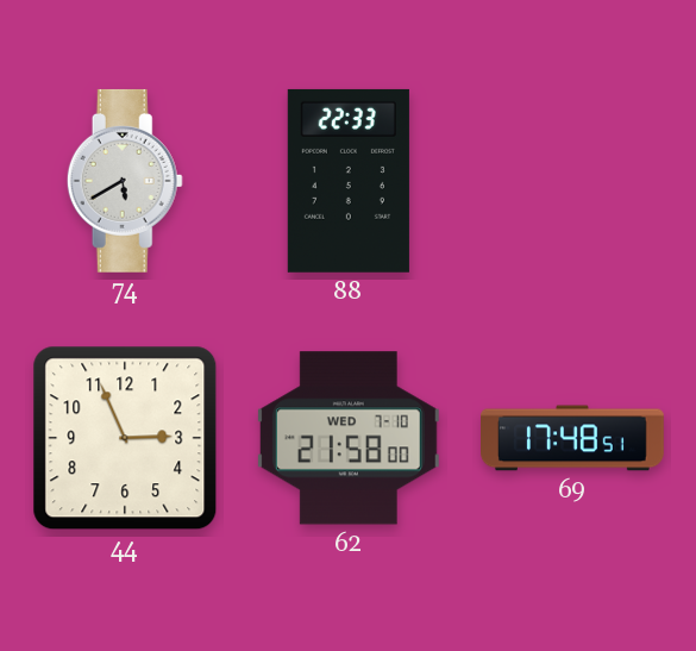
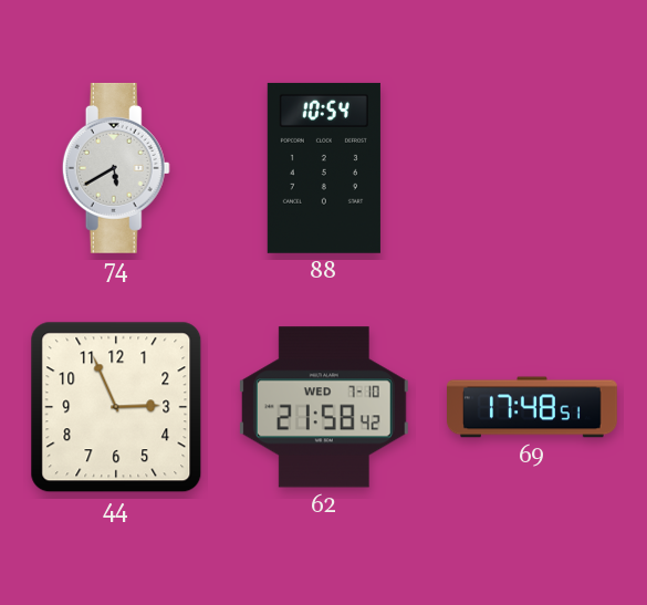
88: 22:33 -> 10:54 (324, 168)
62: 21:58:00 -> 21:58:42 (324, 407)
